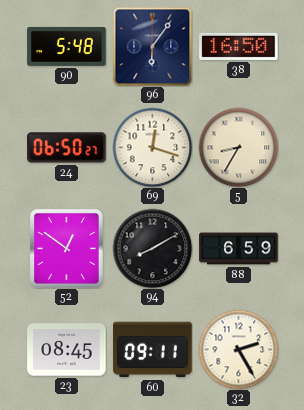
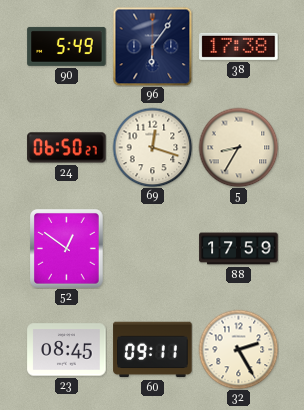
90: 5:48 -> 5:49 (67, 46)
38: 16:50 -> 17:38 (239, 46)
94: 8:10 -> none (152, 248)
88: 6:59 -> 17:59 (239, 249)
